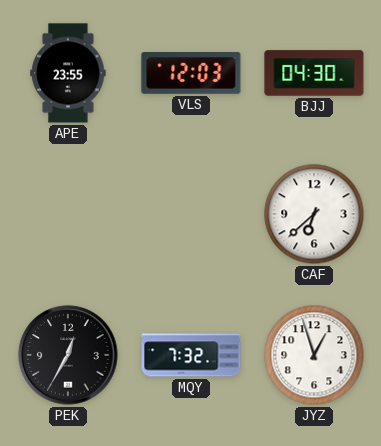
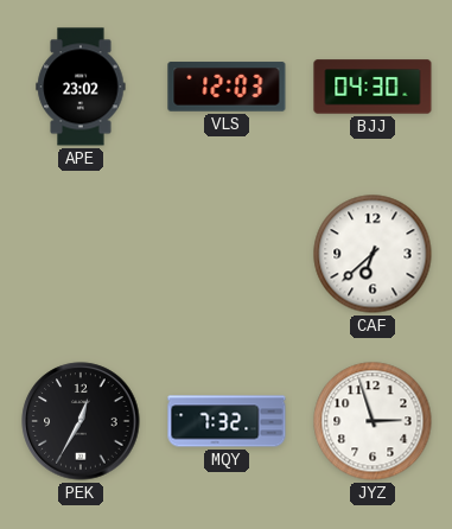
APE: 23:55 -> 23:02 (81, 87)
JYZ: 12:57 -> 2:57 (373, 421)
